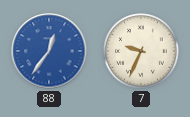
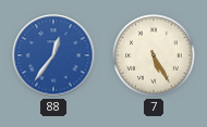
7: 9:34 -> 5:25 (154, 55)
